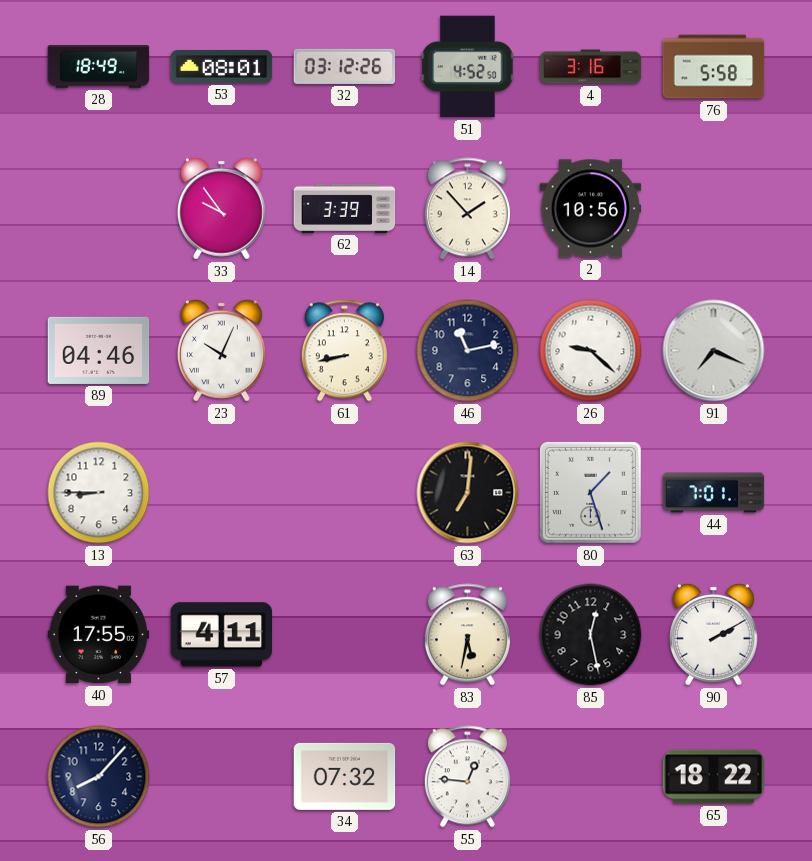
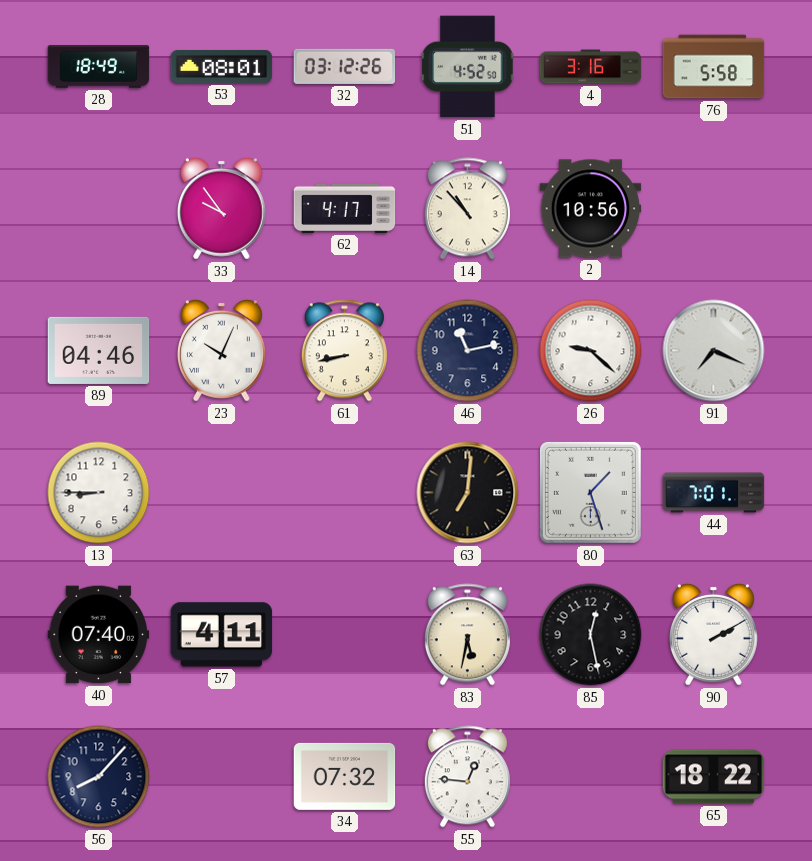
62: 3:39 -> 4:17 (345, 208)
14: 1:53 -> 10:53 (467, 209)
40: 17:55 -> 07:40 (99, 635)
